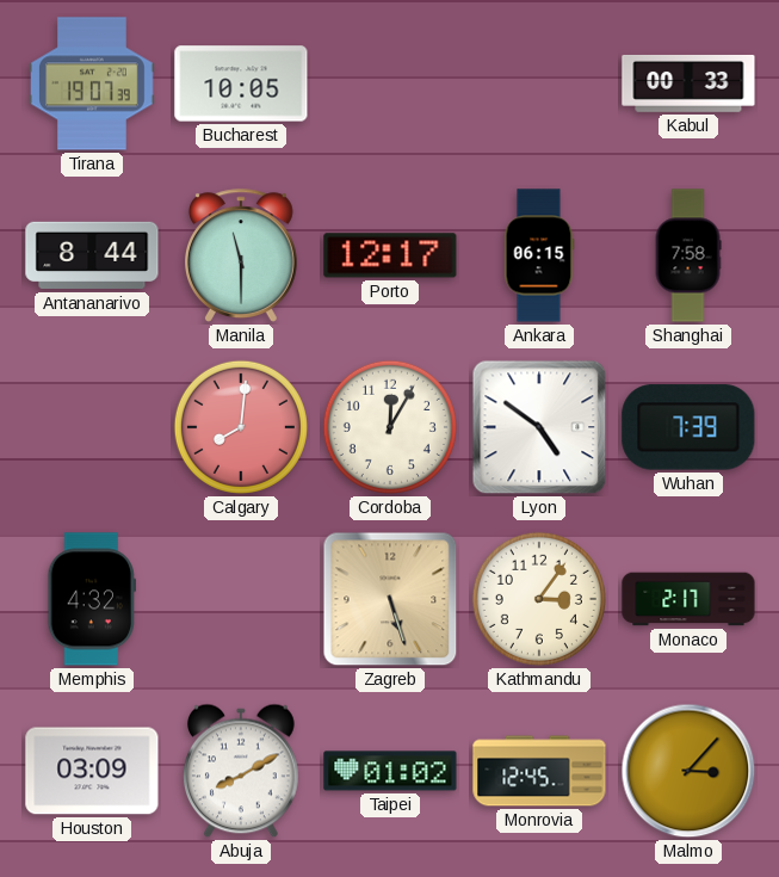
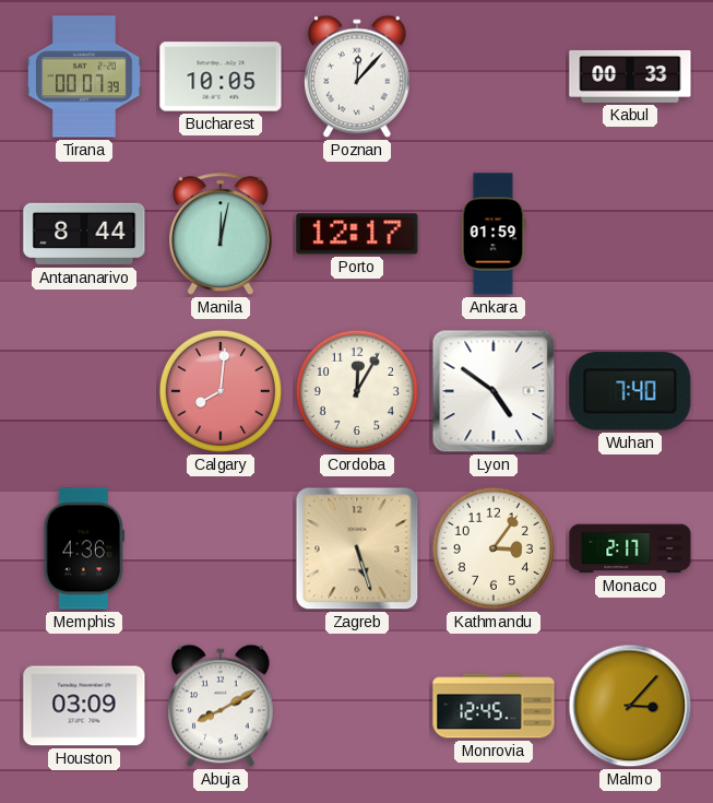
Tirana: 19:07 -> 00:07 (85, 76)
Poznan: none -> 12:07 (358, 76)
Manila: 11:30 -> 12:02 (222, 234)
Ankara: 06:15 -> 01:59 (494, 234)
Shanghai: 7:58 -> none (688, 255)
Wuhan: 7:39 -> 7:40 (630, 391)
Memphis: 4:32 -> 4:36 (83, 548)
Taipei: 01:02 -> none (390, 771)
